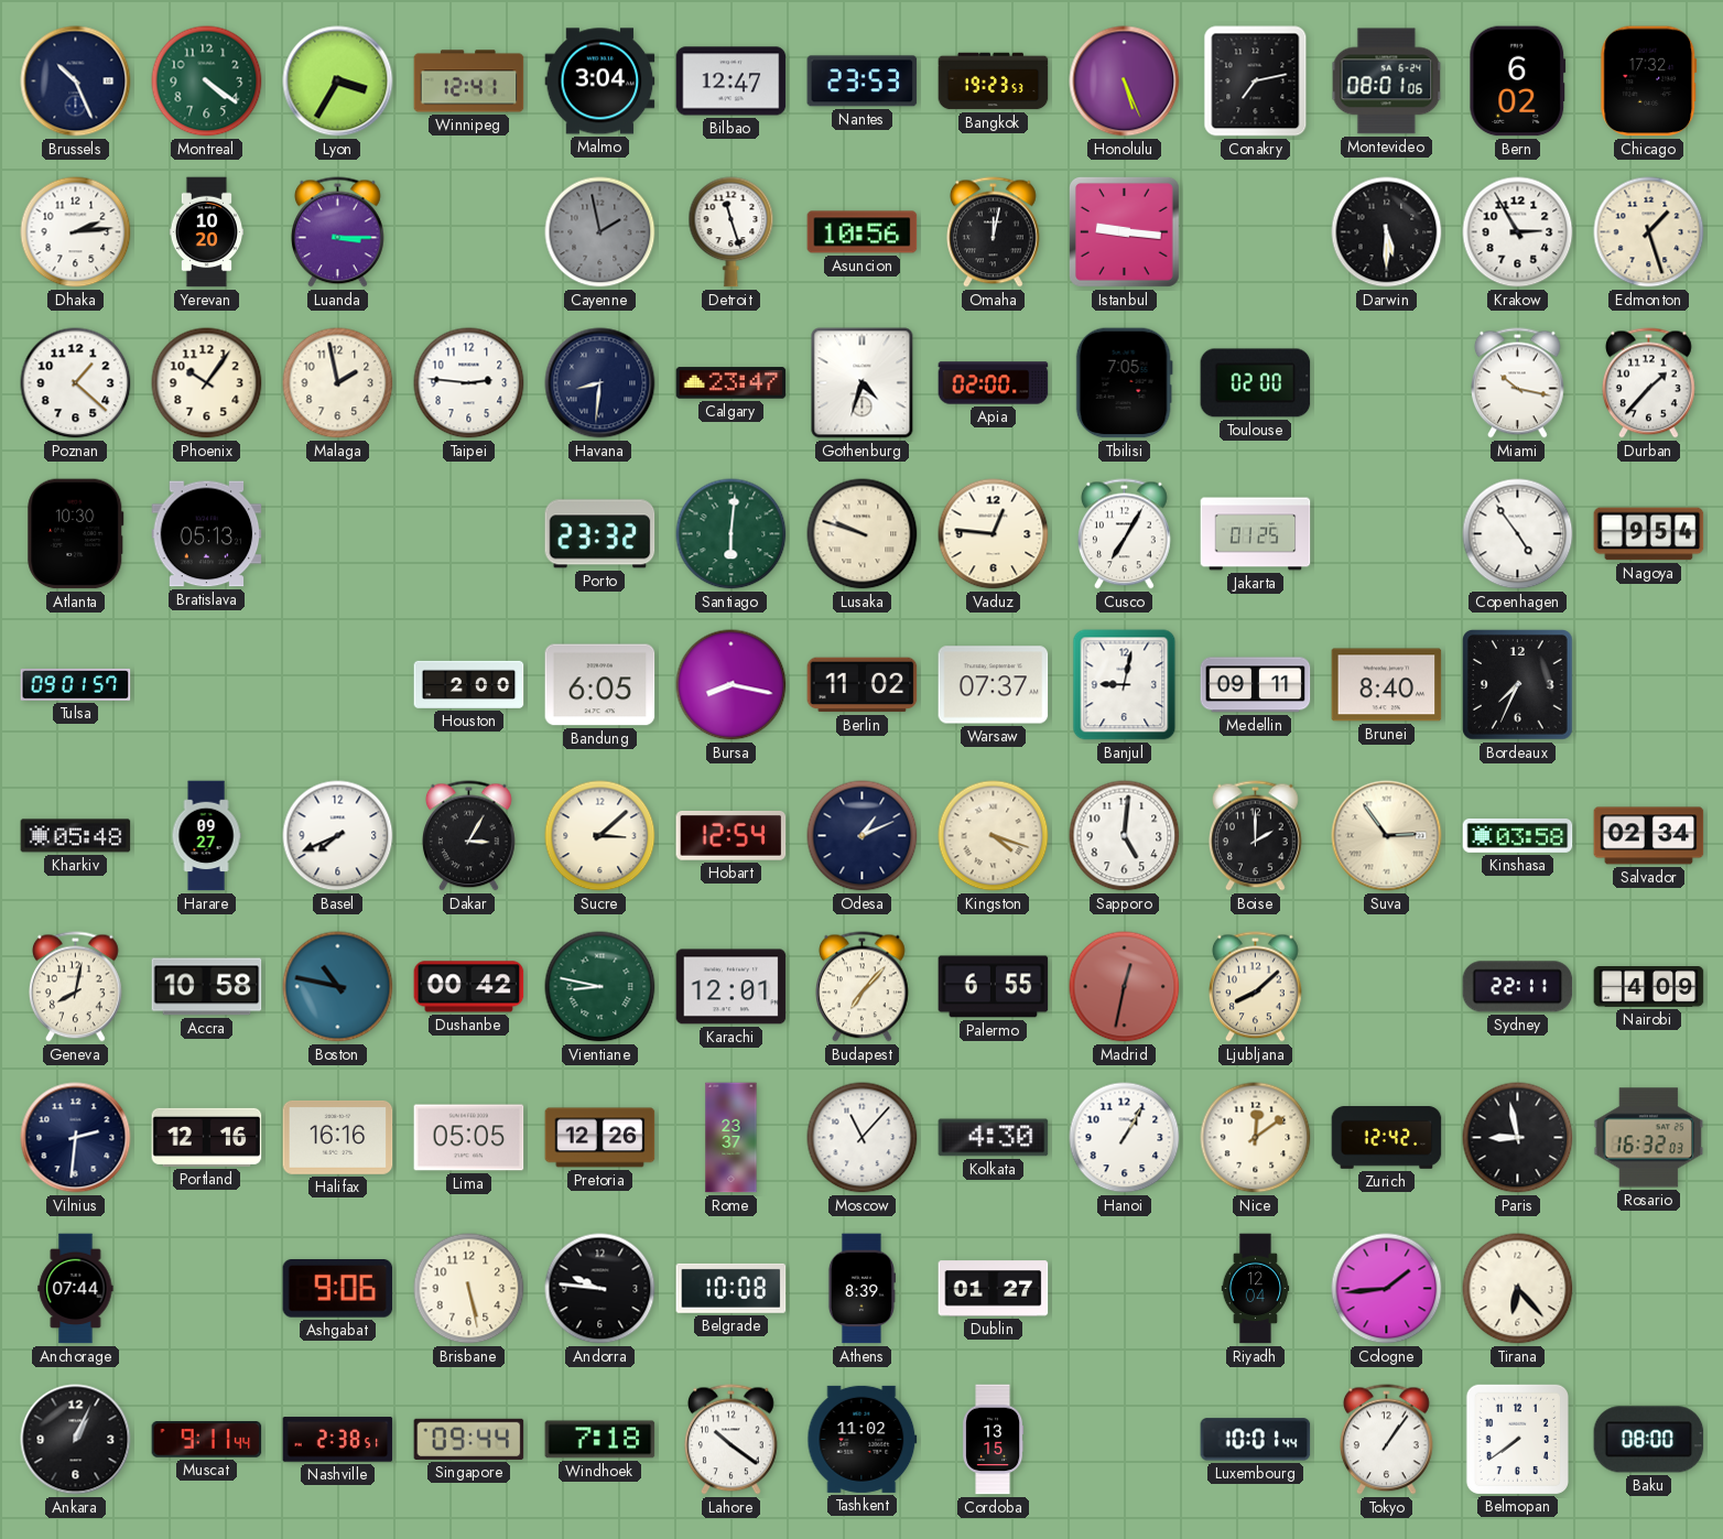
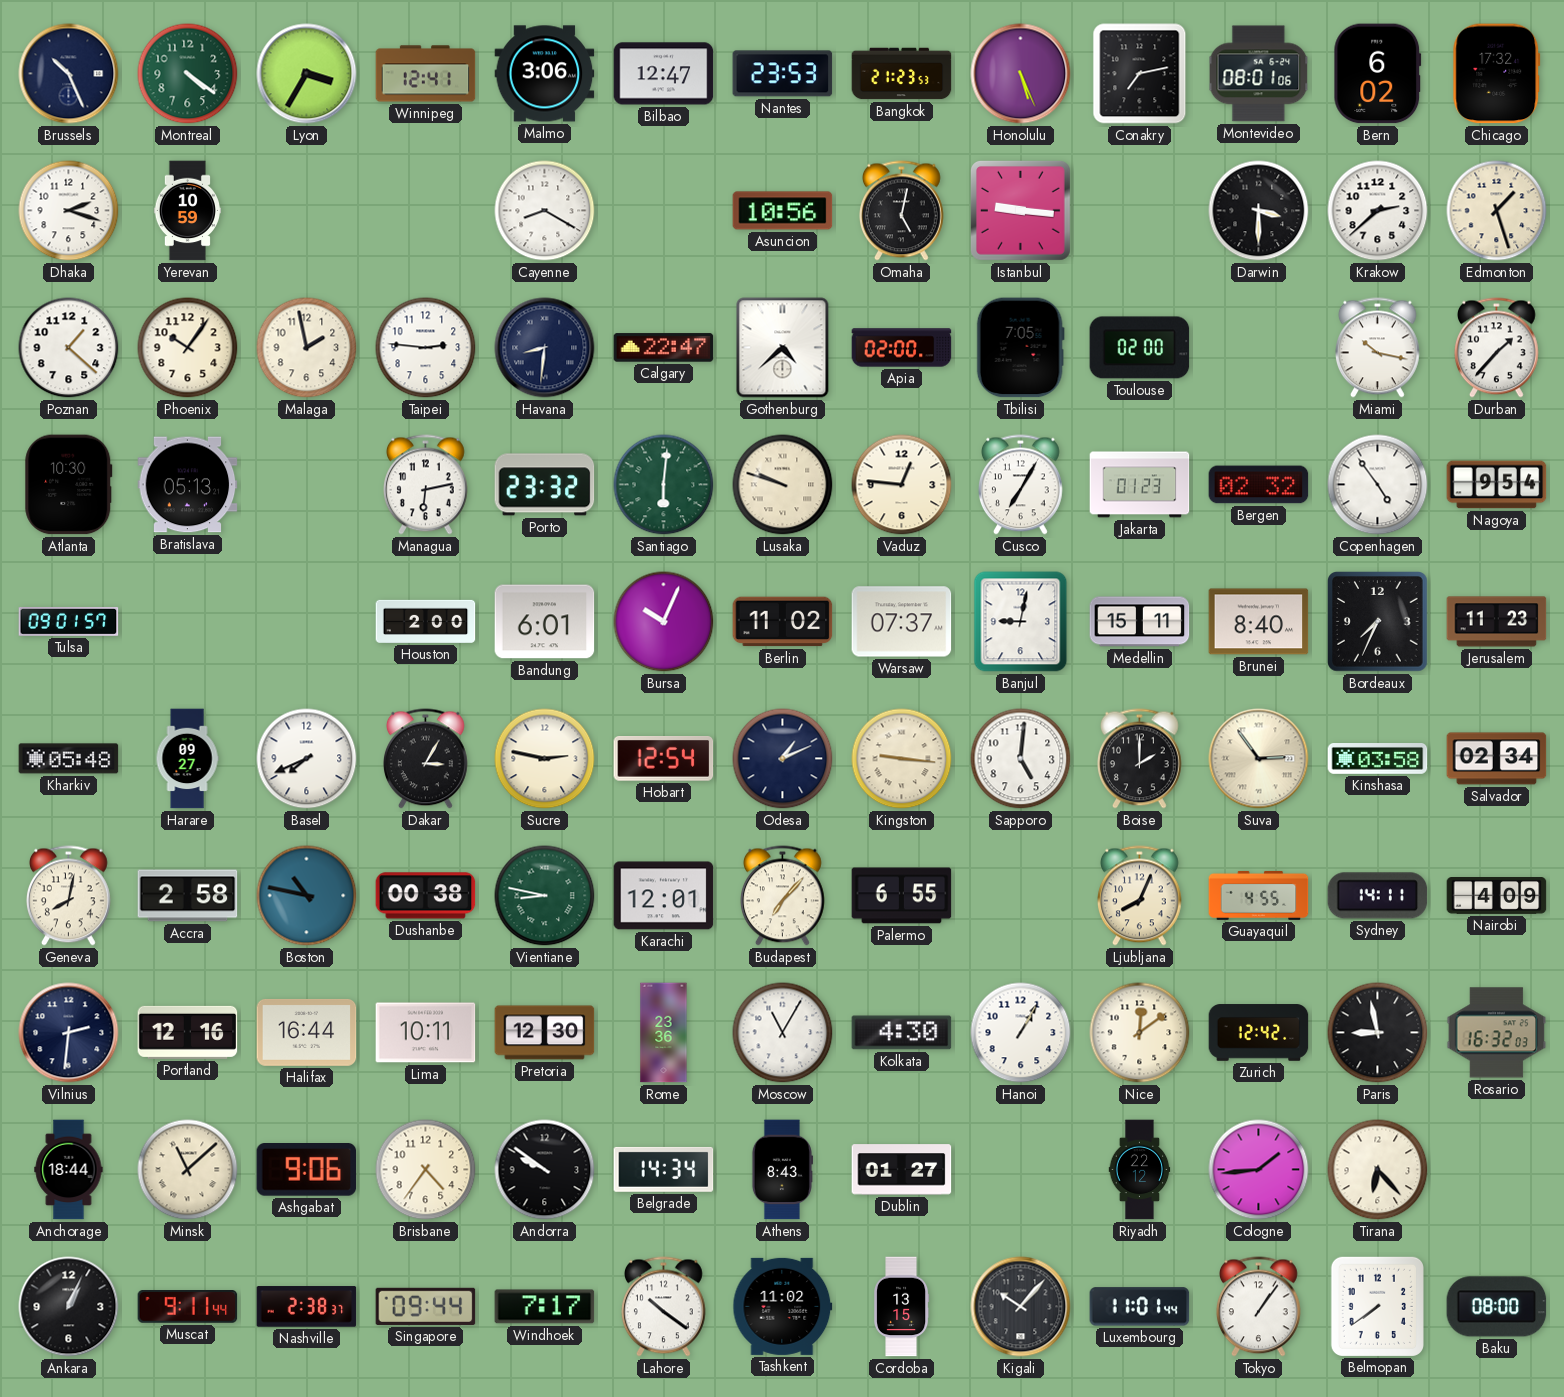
Malmo: 3:04 -> 3:06 (545, 74)
Bangkok: 19:23 -> 21:23 (902, 74)
Dhaka: 2:14 -> 2:18 (69, 211)
Yerevan: 10:20 -> 10:59 (187, 211)
Luanda: 3:15 -> none (338, 232)
Cayenne: 1:58 -> 8:20 (545, 211)
Cayenne dial: grey -> white (545, 211)
Detroit: 11:27 -> none (732, 232)
Omaha: 12:02 -> 5:02 (902, 211)
Darwin: 5:30 -> 3:30 (1259, 211)
Krakow: 2:55 -> 2:38 (1378, 211)
Calgary: 23:47 -> 22:47 (664, 348)
Gothenburg: 4:33 -> 4:38 (783, 348)
Managua: none -> 6:13 (426, 485)
Jakarta: 01:25 -> 01:23 (1140, 485)
Bergen: none -> 02:32 (1259, 485)
Bandung: 6:05 -> 6:01 (545, 622)
Bursa: 8:17 -> 10:04 (664, 622)
Medellin: 09:11 -> 15:11 (1140, 622)
Jerusalem: none -> 11:23 (1497, 622)
Sucre: 3:08 -> 2:47 (545, 759)
Kingston: 4:18 -> 9:16 (902, 759)
Accra: 10:58 -> 2:58 (188, 896)
Dushanbe: 00:42 -> 00:38 (426, 896)
Madrid: 12:32 -> none (1125, 987)
Ljubljana: 8:08 -> 8:04 (1140, 896)
Guayaquil: none -> 4:55 (1259, 895)
Sydney: 22:11 -> 14:11 (1378, 896)
Halifax: 16:16 -> 16:44 (307, 1032)
Lima: 05:05 -> 10:11 (426, 1033)
Pretoria: 12:26 -> 12:30 (545, 1033)
Rome: 23:37 -> 23:36 (664, 1033)
Moscow: 11:07 -> 11:05 (783, 1033)
Anchorage: 07:44 -> 18:44 (69, 1170)
Minsk: none -> 11:08 (188, 1170)
Brisbane: 5:28 -> 4:36 (426, 1170)
Andorra: 9:46 -> 9:51 (545, 1170)
Belgrade: 10:08 -> 14:34 (664, 1169)
Athens: 8:39 -> 8:43 (781, 1170)
Riyadh: 12:04 -> 22:12 (1140, 1170)
Nashville: 2:38:51 -> 2:38:37 (307, 1307)
Windhoek: 7:18 -> 7:17 (545, 1307)
Kigali: none -> 10:07 (1021, 1307)
Luxembourg: 10:01 -> 11:01 (1140, 1307)
